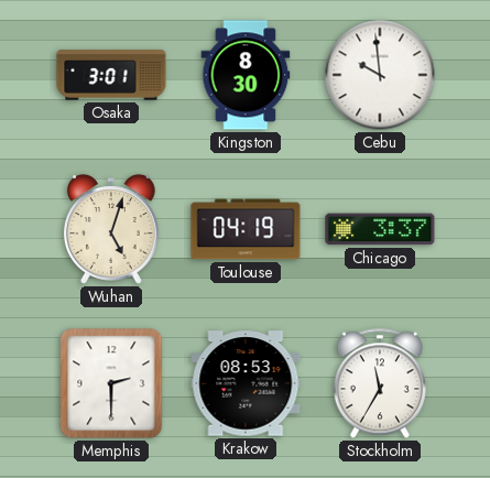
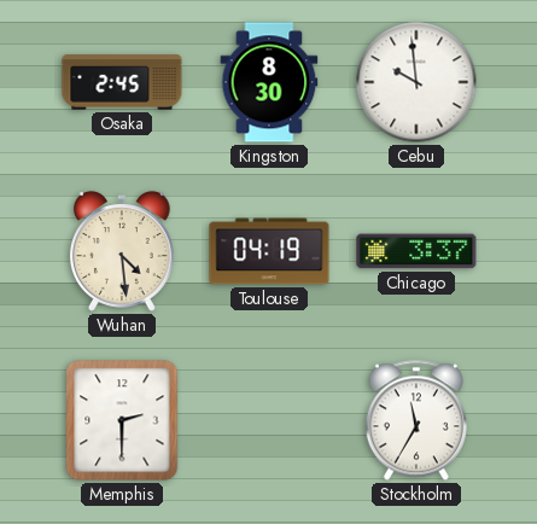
Osaka: 3:01 -> 2:45 (122, 82)
Wuhan: 5:03 -> 4:29 (122, 251)
Krakow: 08:53 -> none (246, 383)
